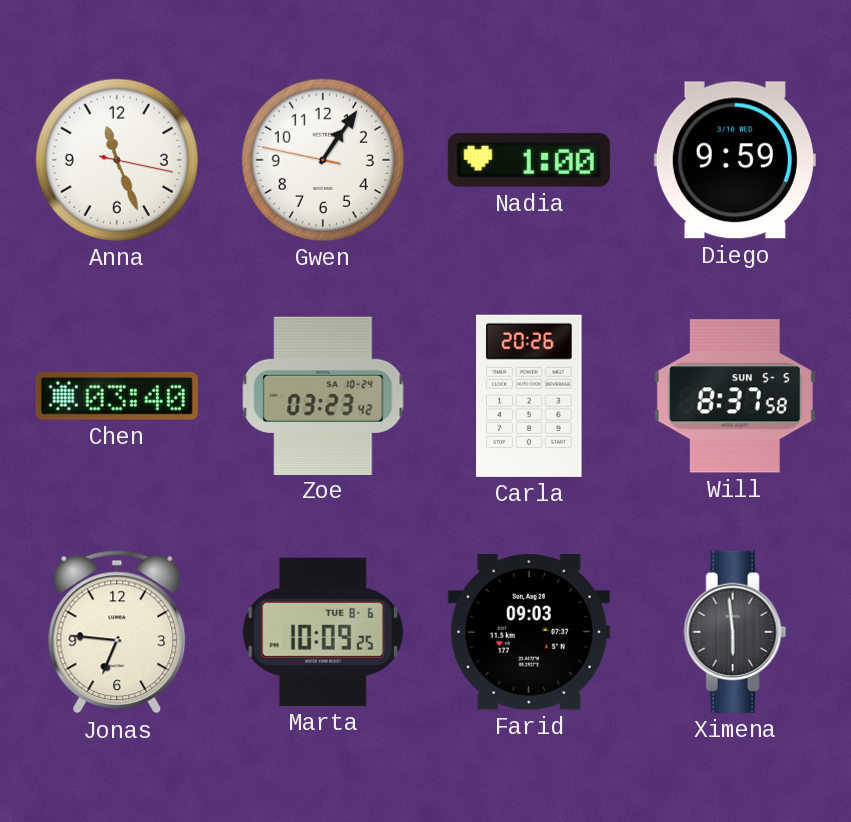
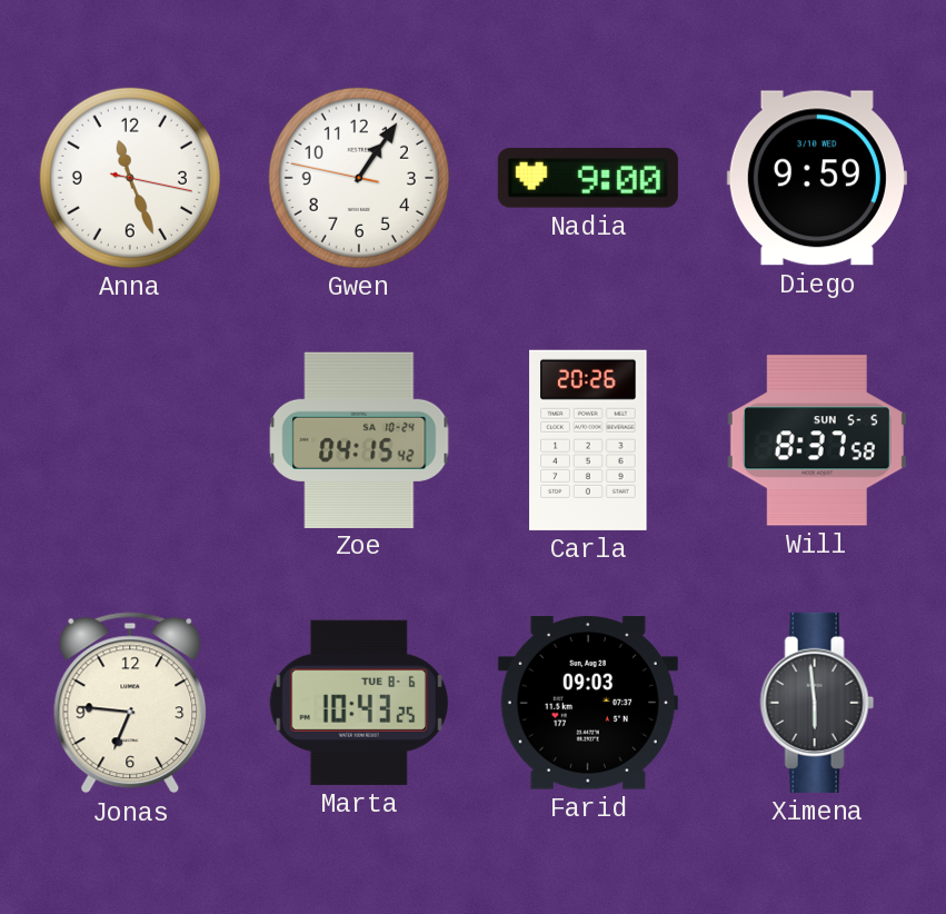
Nadia: 1:00 -> 9:00 (588, 178)
Chen: 03:40 -> none (117, 396)
Zoe: 03:23 -> 04:15 (359, 439)
Marta: 10:09 -> 10:43 (359, 703)
